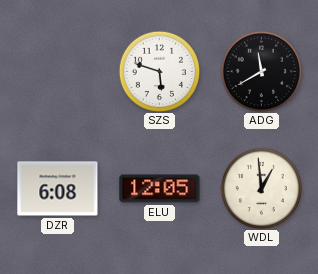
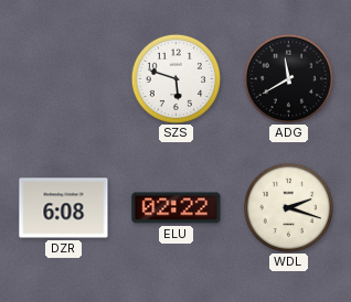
ELU: 12:05 -> 02:22 (177, 208)
WDL: 12:59 -> 2:18 (288, 207)
